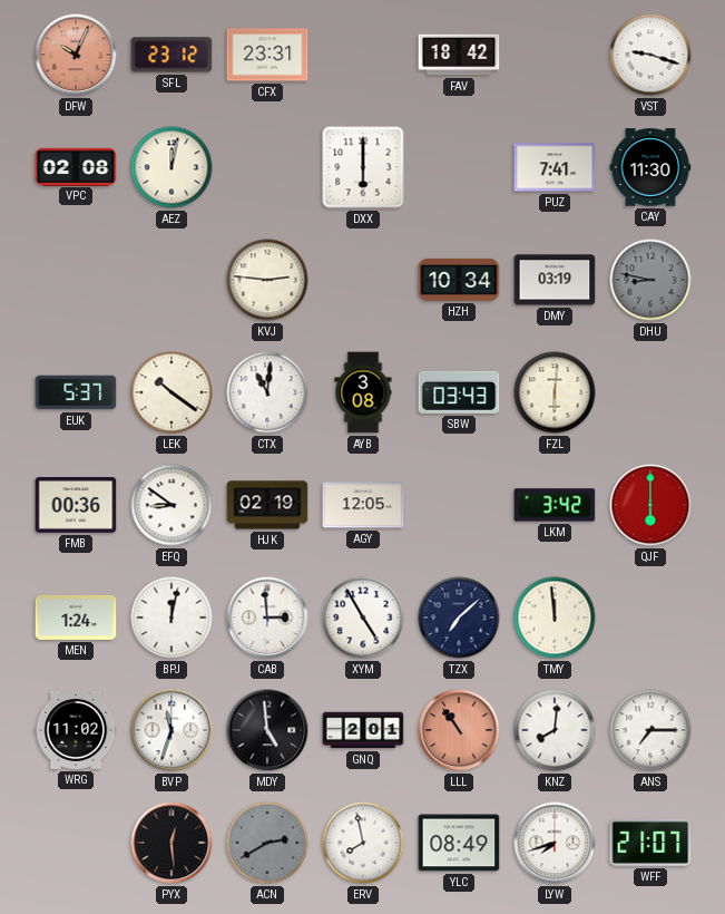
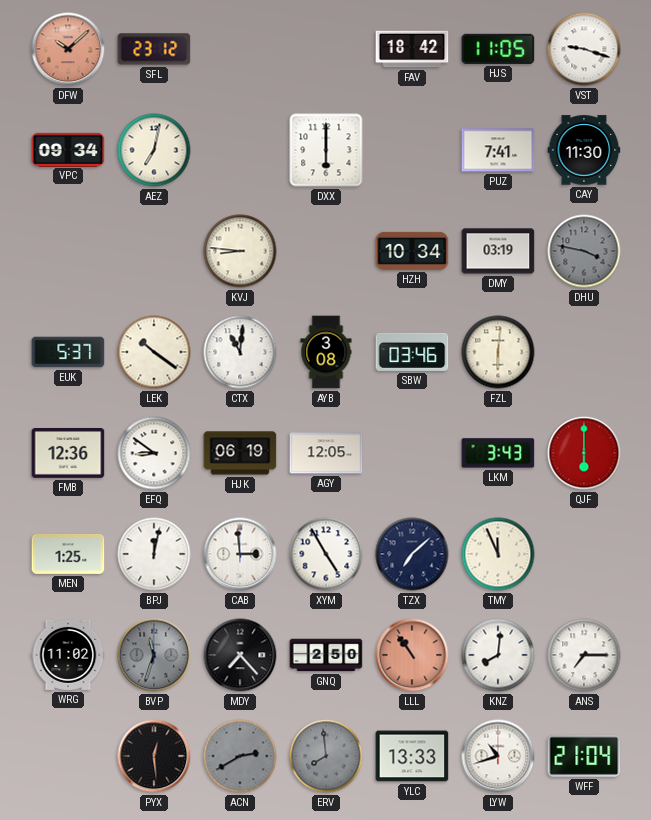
DFW: 10:04 -> 10:08 (68, 49)
CFX: 23:31 -> none (267, 55)
HJS: none -> 11:05 (498, 49)
VPC: 02:08 -> 09:34 (68, 149)
AEZ: 12:02 -> 7:02 (154, 150)
KVJ: 2:46 -> 8:46 (240, 251)
DHU: 8:47 -> 3:47 (584, 251)
SBW: 03:43 -> 03:46 (412, 352)
FMB: 00:36 -> 12:36 (68, 454)
HJK: 02:19 -> 06:19 (240, 453)
LKM: 3:42 -> 3:43 (498, 453)
MEN: 1:24 -> 1:25 (68, 554)
TMY: 11:59 -> 11:56 (498, 554)
BVP dial: white -> grey (154, 655)
MDY: 4:59 -> 7:23 (240, 655)
GNQ: 2:01 -> 2:50 (326, 655)
ERV: 7:58 -> 7:59 (326, 756)
ERV dial: white -> grey (326, 756)
YLC: 08:49 -> 13:33 (412, 756)
LYW: 7:42 -> 10:42 (498, 756)
WFF: 21:07 -> 21:04 (584, 756)
